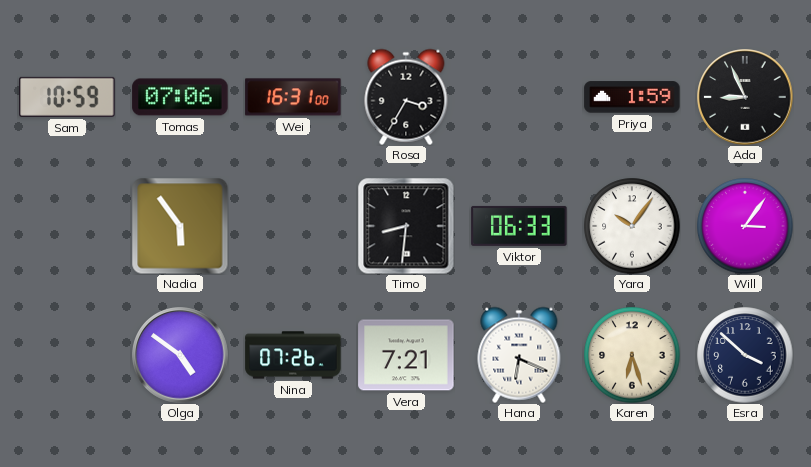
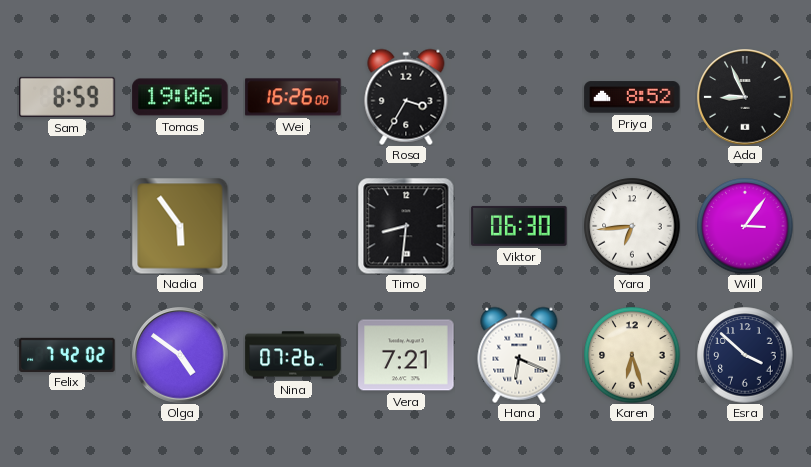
Sam: 10:59 -> 8:59 (67, 97)
Tomas: 07:06 -> 19:06 (180, 97)
Wei: 16:31 -> 16:26 (293, 97)
Priya: 1:59 -> 8:52 (632, 97)
Viktor: 06:33 -> 06:30 (519, 226)
Yara: 10:06 -> 6:44 (632, 226)
Felix: none -> 7:42 (67, 354)
